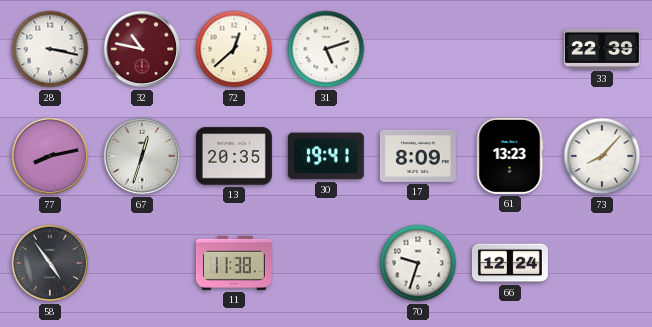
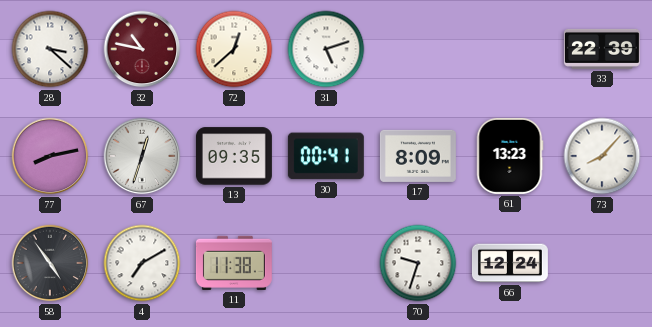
28: 3:17 -> 3:22 (50, 49)
13: 20:35 -> 09:35 (234, 156)
30: 19:41 -> 00:41 (326, 156)
4: none -> 7:10 (142, 263)
